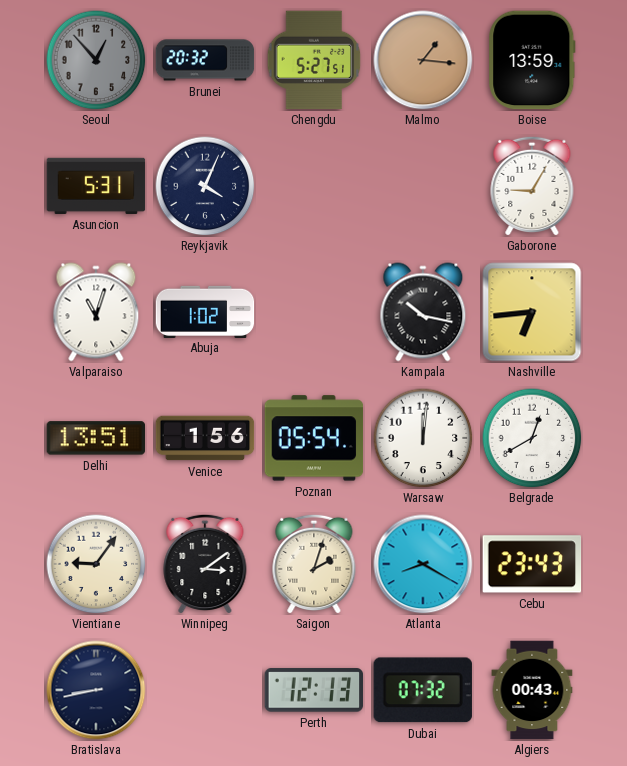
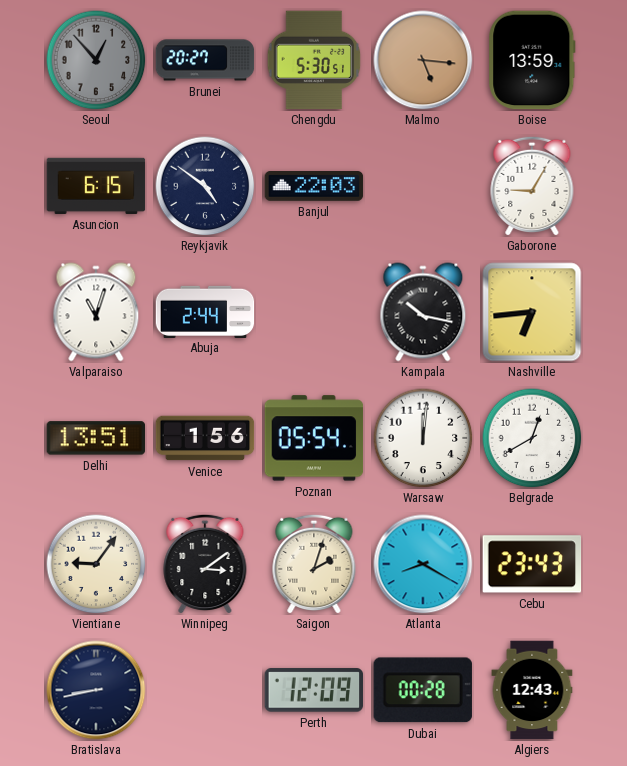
Brunei: 20:32 -> 20:27 (205, 60)
Chengdu: 5:27 -> 5:30 (314, 60)
Malmo: 1:16 -> 5:16 (423, 60)
Asuncion: 5:31 -> 6:15 (96, 186)
Reykjavik: 4:04 -> 4:51 (205, 186)
Banjul: none -> 22:03 (314, 187)
Abuja: 1:02 -> 2:44 (205, 311)
Perth: 12:13 -> 12:09 (314, 690)
Dubai: 07:32 -> 00:28 (423, 690)
Algiers: 00:43 -> 12:43 (532, 690)
